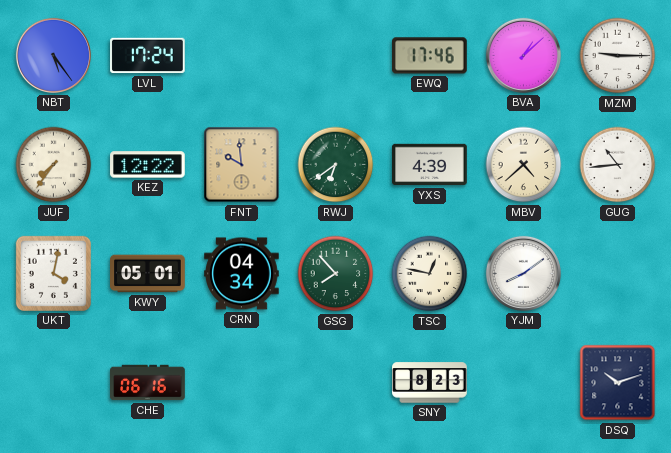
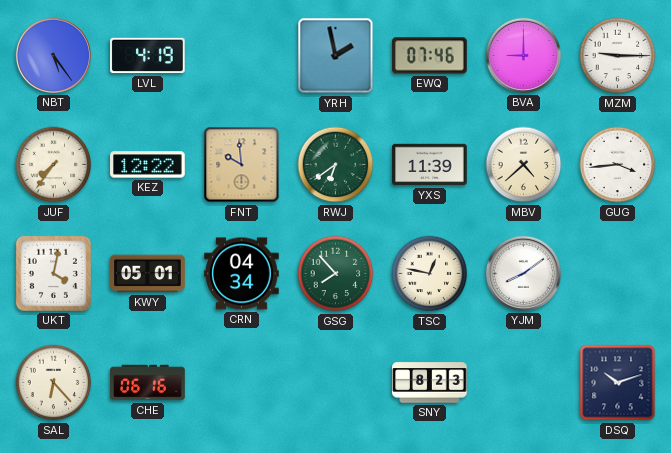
LVL: 17:24 -> 4:19 (148, 56)
YRH: none -> 1:58 (336, 56)
EWQ: 17:46 -> 07:46 (430, 56)
BVA: 1:08 -> 9:00 (523, 55)
YXS: 4:39 -> 11:39 (430, 165)
GUG: 10:44 -> 3:44 (618, 165)
SAL: none -> 6:23 (54, 383)
